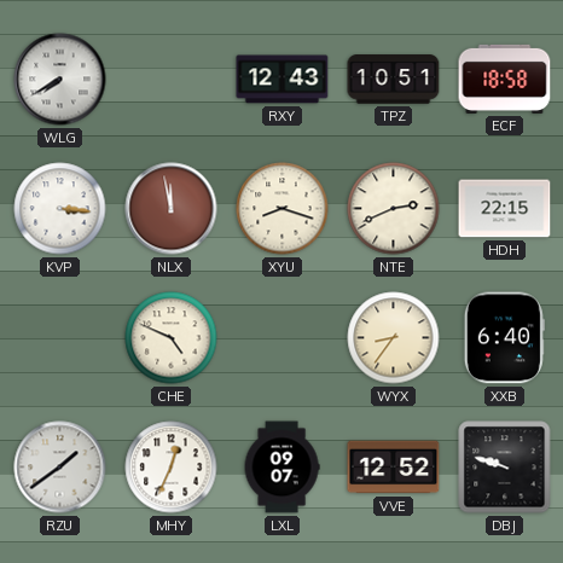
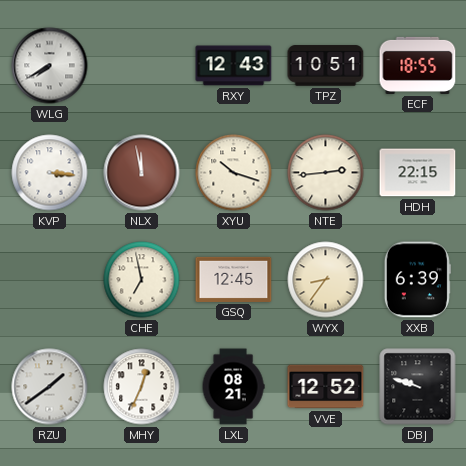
ECF: 18:58 -> 18:55 (418, 65)
XYU: 8:18 -> 10:18 (234, 173)
NTE: 2:41 -> 2:44 (326, 173)
CHE: 4:49 -> 6:58 (142, 280)
GSQ: none -> 12:45 (234, 279)
XXB: 6:40 -> 6:39 (417, 280)
LXL: 09:07 -> 08:21 (233, 387)
